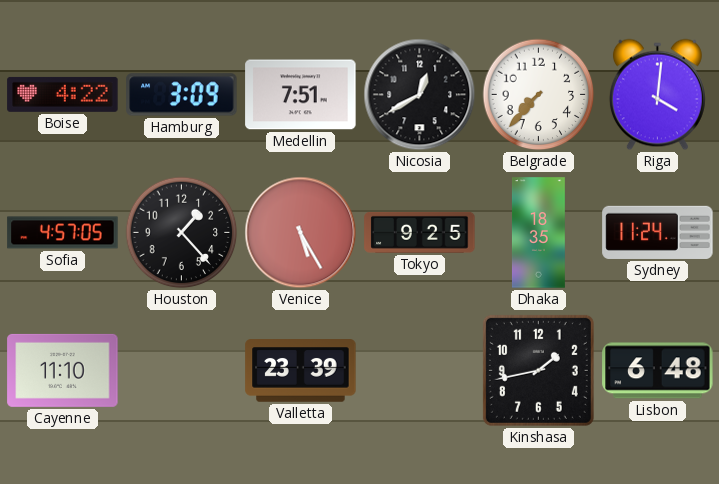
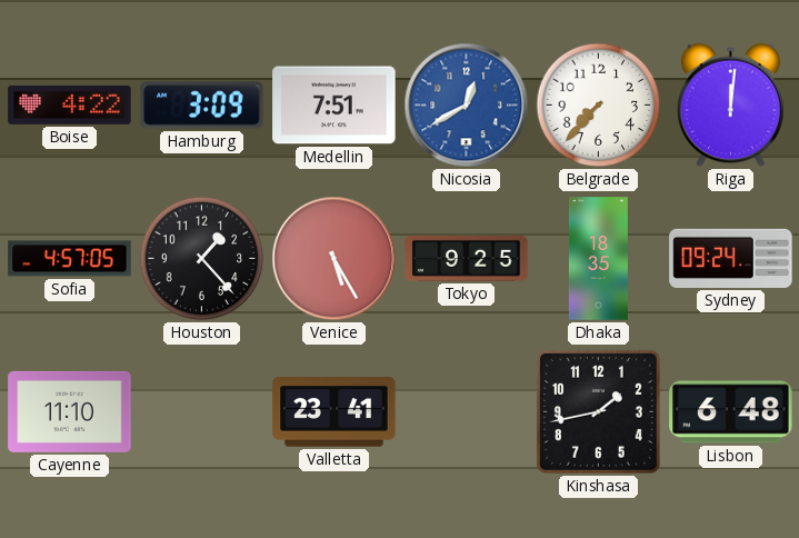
Nicosia dial: black -> blue (467, 106)
Riga: 4:01 -> 12:01 (730, 106)
Sydney: 11:24 -> 09:24 (731, 258)
Valletta: 23:39 -> 23:41 (334, 412)
